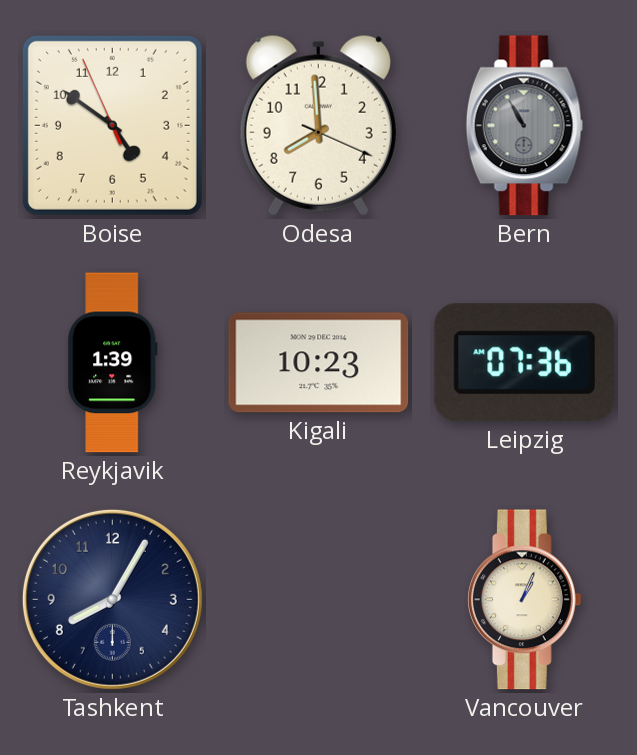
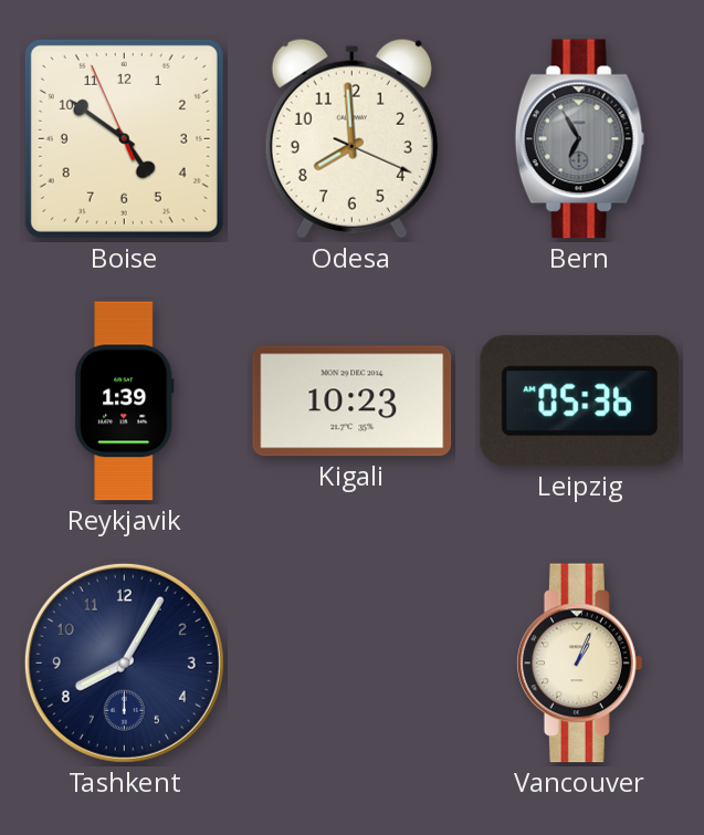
Bern: 10:55 -> 6:55 (580, 139)
Leipzig: 07:36 -> 05:36 (579, 401)
